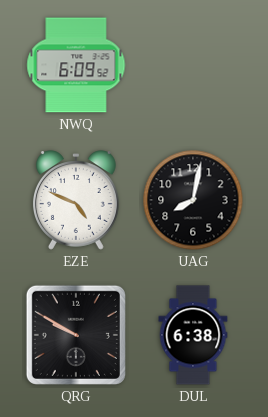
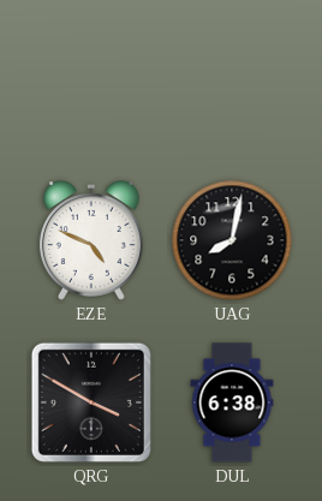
NWQ: 6:09 -> none (76, 65)
QRG: 9:50 -> 3:50 (91, 402)
